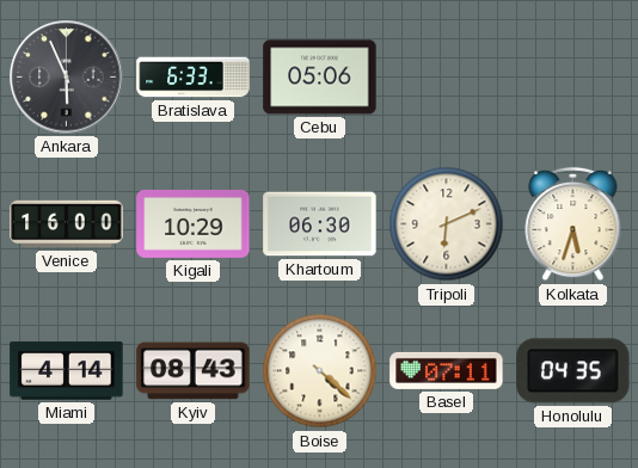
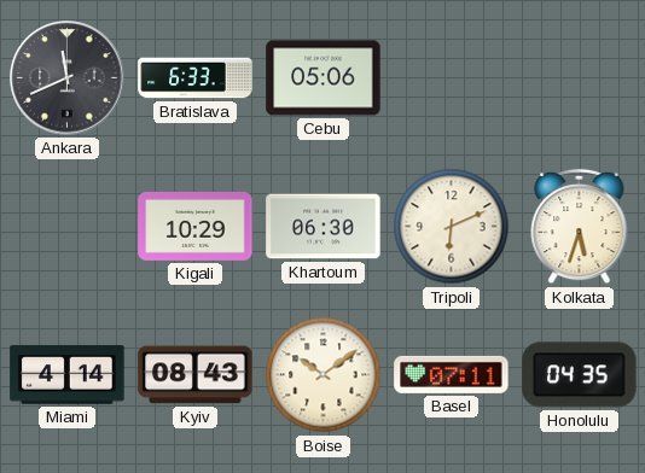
Ankara: 5:56 -> 11:41 (68, 78)
Venice: 16:00 -> none (67, 224)
Boise: 4:22 -> 10:09 (324, 375)
